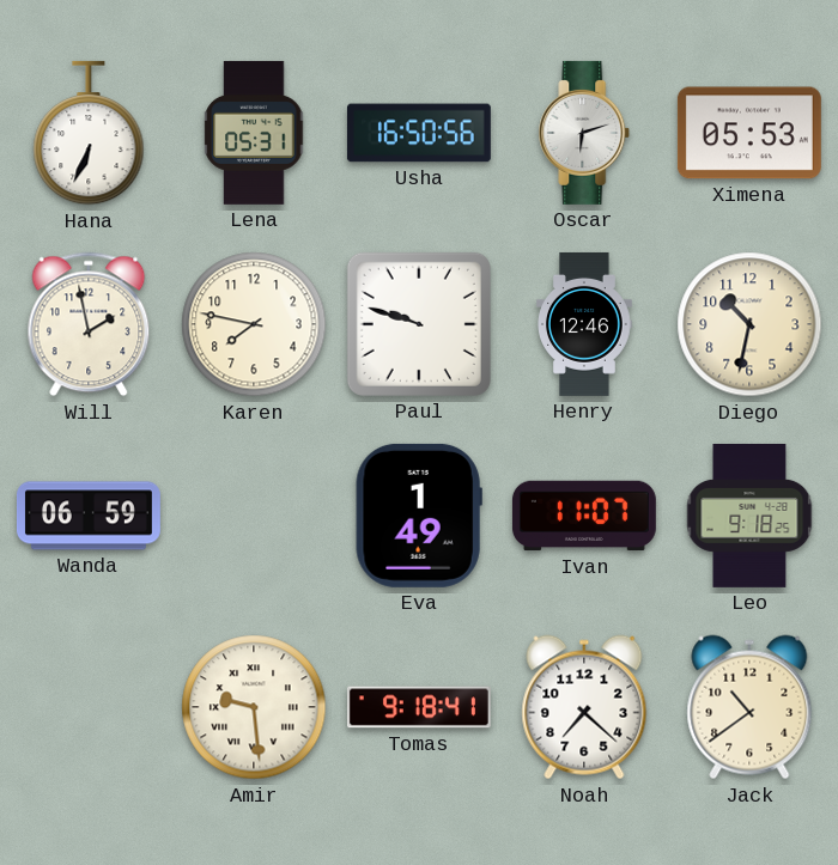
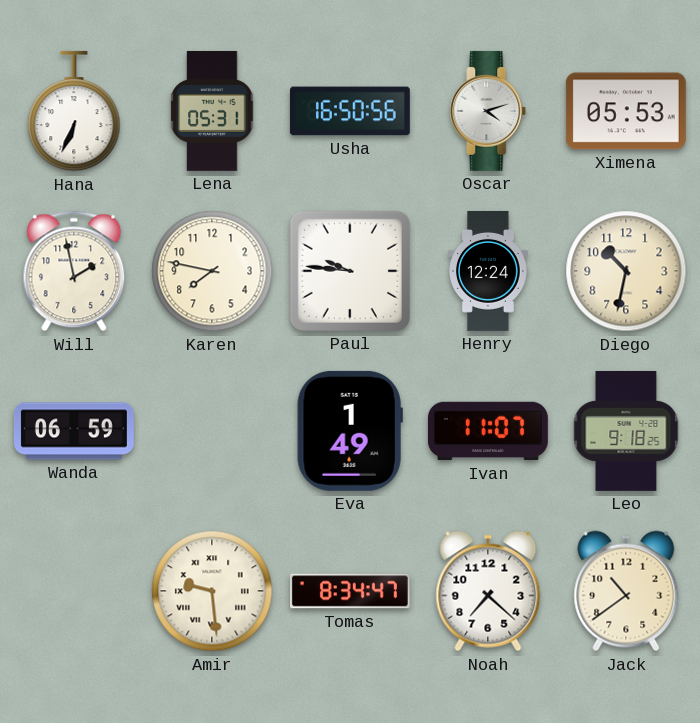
Oscar: 6:12 -> 4:12 (488, 111)
Paul: 9:48 -> 9:46 (350, 271)
Henry: 12:46 -> 12:24 (489, 271)
Tomas: 9:18 -> 8:34 (350, 591)
